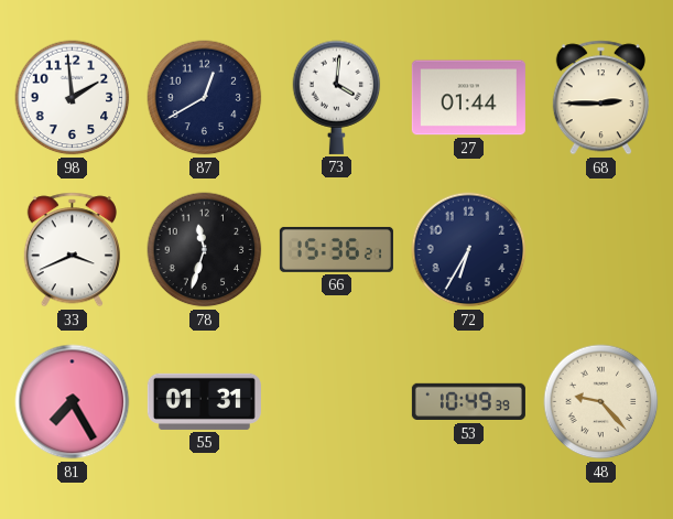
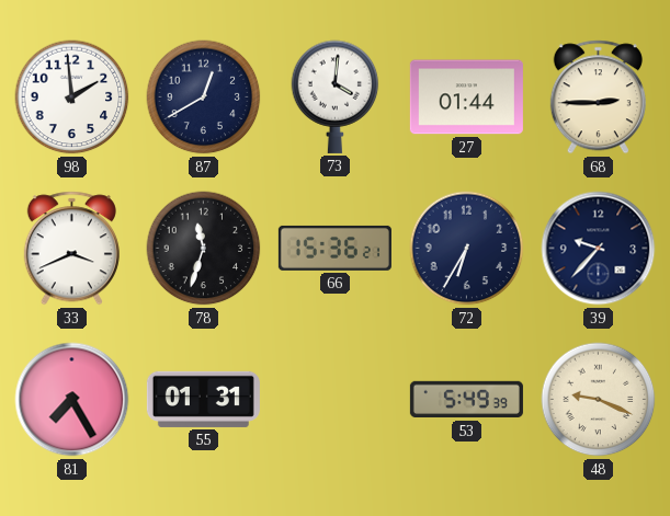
39: none -> 9:37 (599, 249)
53: 10:49 -> 5:49 (466, 400)
48: 9:23 -> 9:19 (599, 400)
